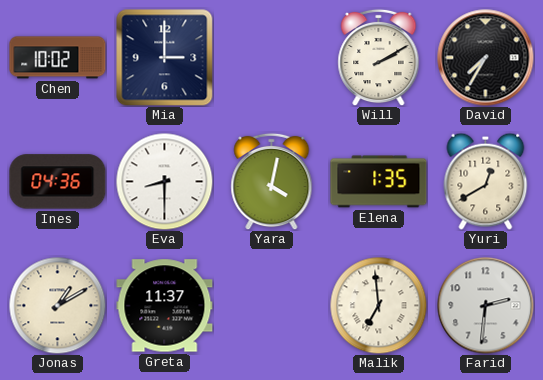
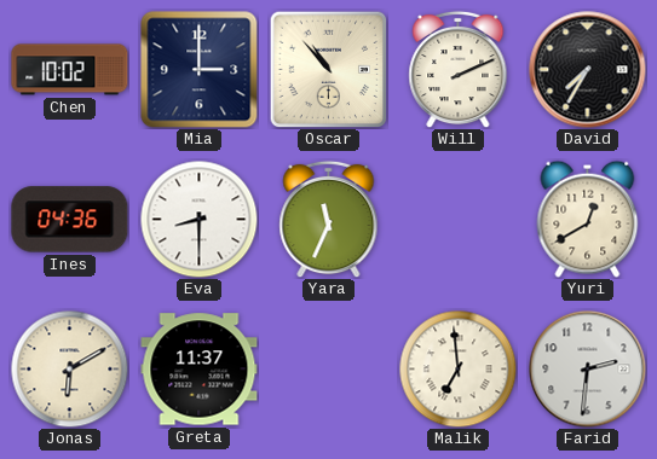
Oscar: none -> 10:53 (328, 69)
Will: 2:10 -> 2:11 (459, 69)
Yara: 4:02 -> 11:34 (329, 219)
Elena: 1:35 -> none (379, 182)
Jonas: 1:10 -> 6:10 (69, 368)
